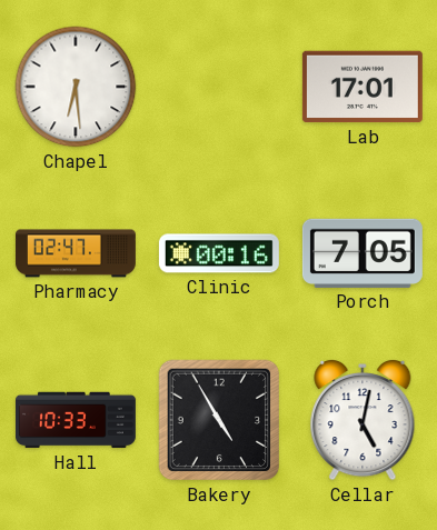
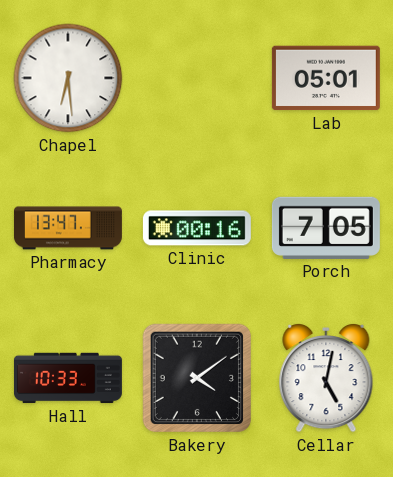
Lab: 17:01 -> 05:01 (326, 78)
Pharmacy: 02:47 -> 13:47 (68, 228)
Bakery: 4:55 -> 4:09 (197, 378)
